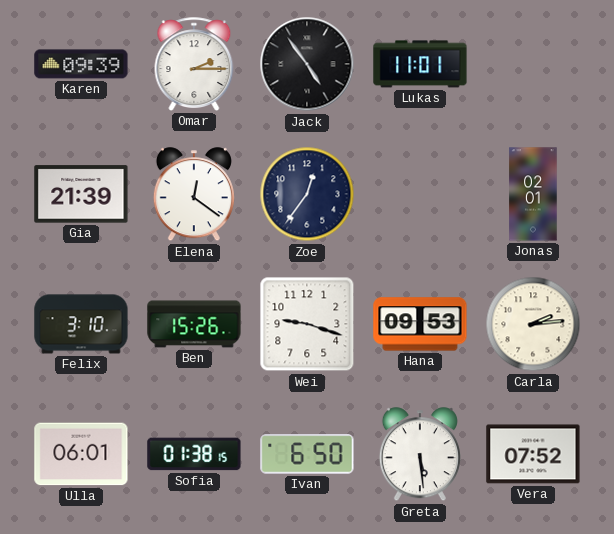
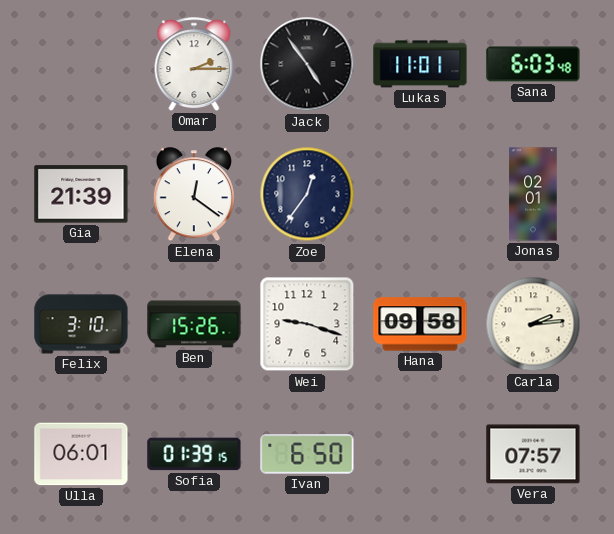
Karen: 09:39 -> none (81, 64)
Sana: none -> 6:03 (533, 64)
Hana: 09:53 -> 09:58 (420, 324)
Sofia: 01:38 -> 01:39 (194, 454)
Greta: 5:29 -> none (420, 455)
Vera: 07:52 -> 07:57 (533, 454)
